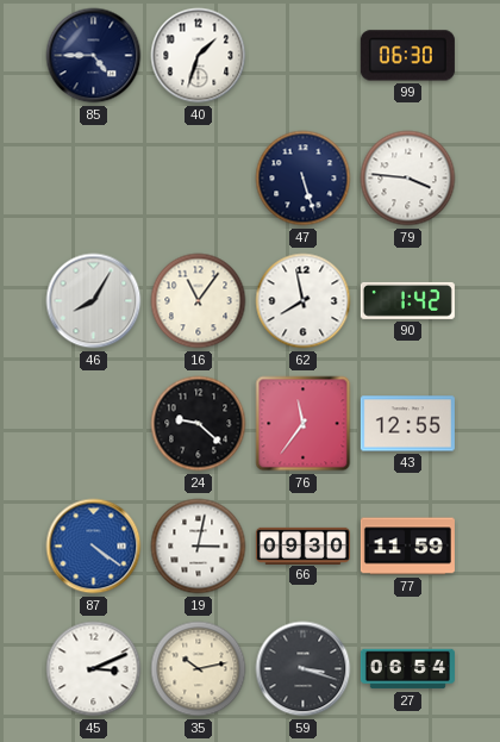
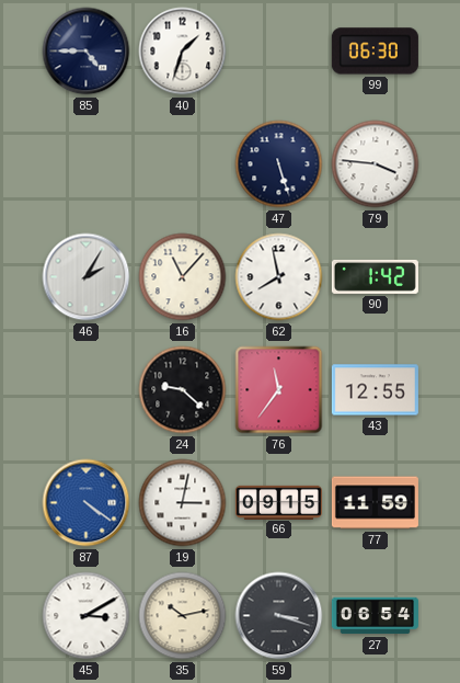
46: 8:05 -> 2:05 (87, 277)
16: 11:06 -> 11:07 (183, 277)
66: 09:30 -> 09:15 (278, 502)
45: 3:11 -> 3:10 (87, 616)
